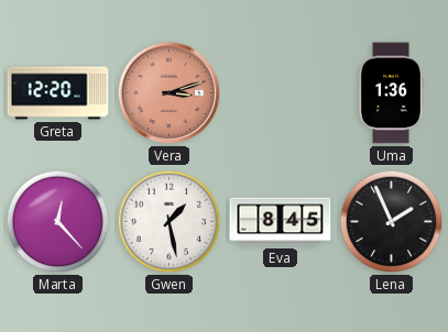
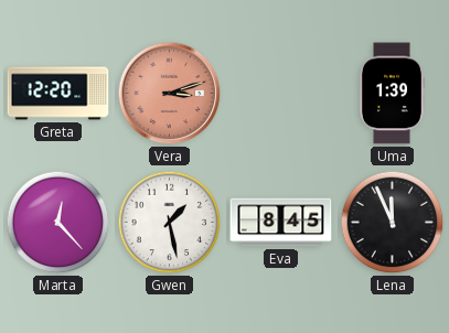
Uma: 1:36 -> 1:39 (393, 94)
Lena: 1:56 -> 11:56 (393, 223)
